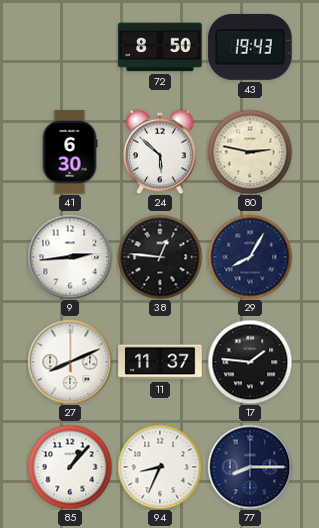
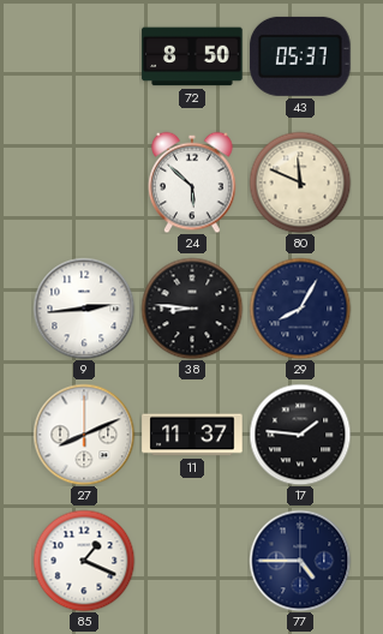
43: 19:43 -> 05:37 (300, 56)
41: 6:30 -> none (70, 152)
80: 2:47 -> 11:49 (300, 183)
38: 12:46 -> 8:46 (192, 309)
85: 1:07 -> 1:19 (84, 561)
94: 8:34 -> none (160, 467)
77: 8:15 -> 4:45 (300, 561)
